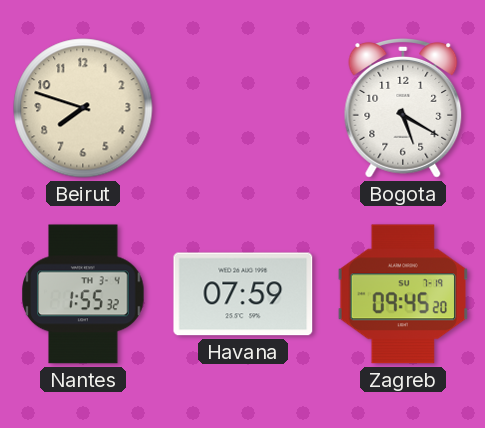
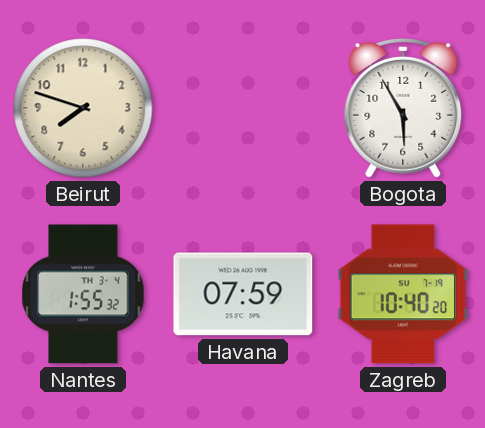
Bogota: 5:20 -> 5:55 (403, 109)
Zagreb: 09:45 -> 10:40 (402, 294)
